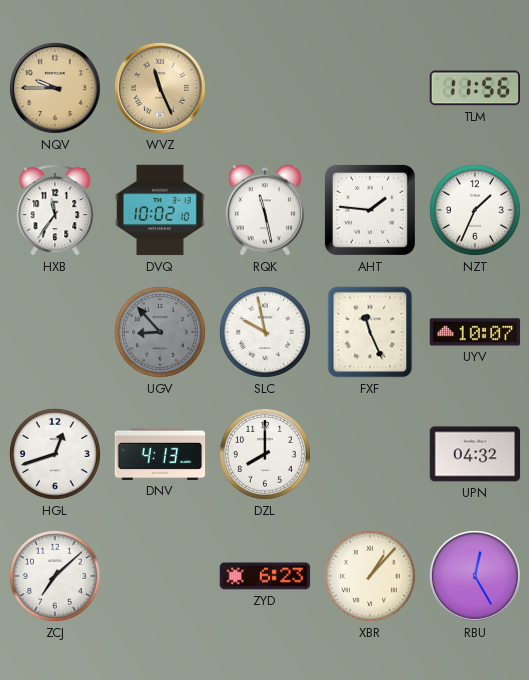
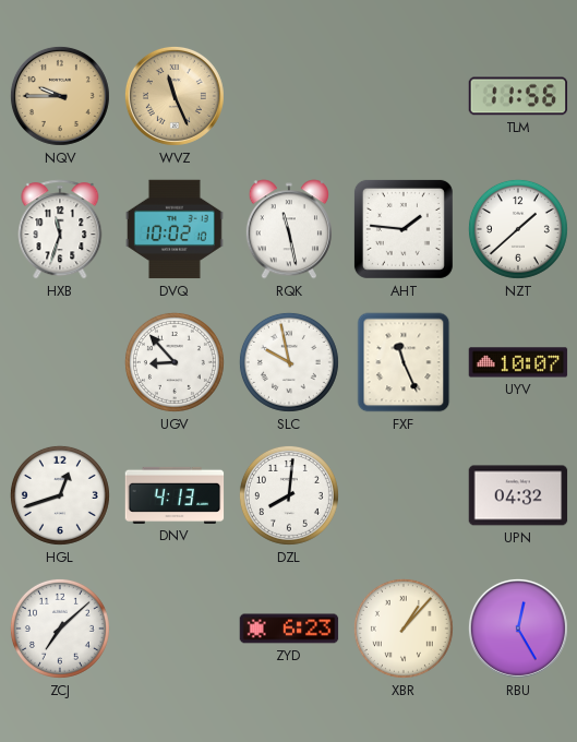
HXB: 11:36 -> 11:33 (60, 229)
NZT: 1:34 -> 1:38 (518, 229)
UGV dial: grey -> white (175, 362)
DZL: 8:00 -> 8:01 (289, 495)
